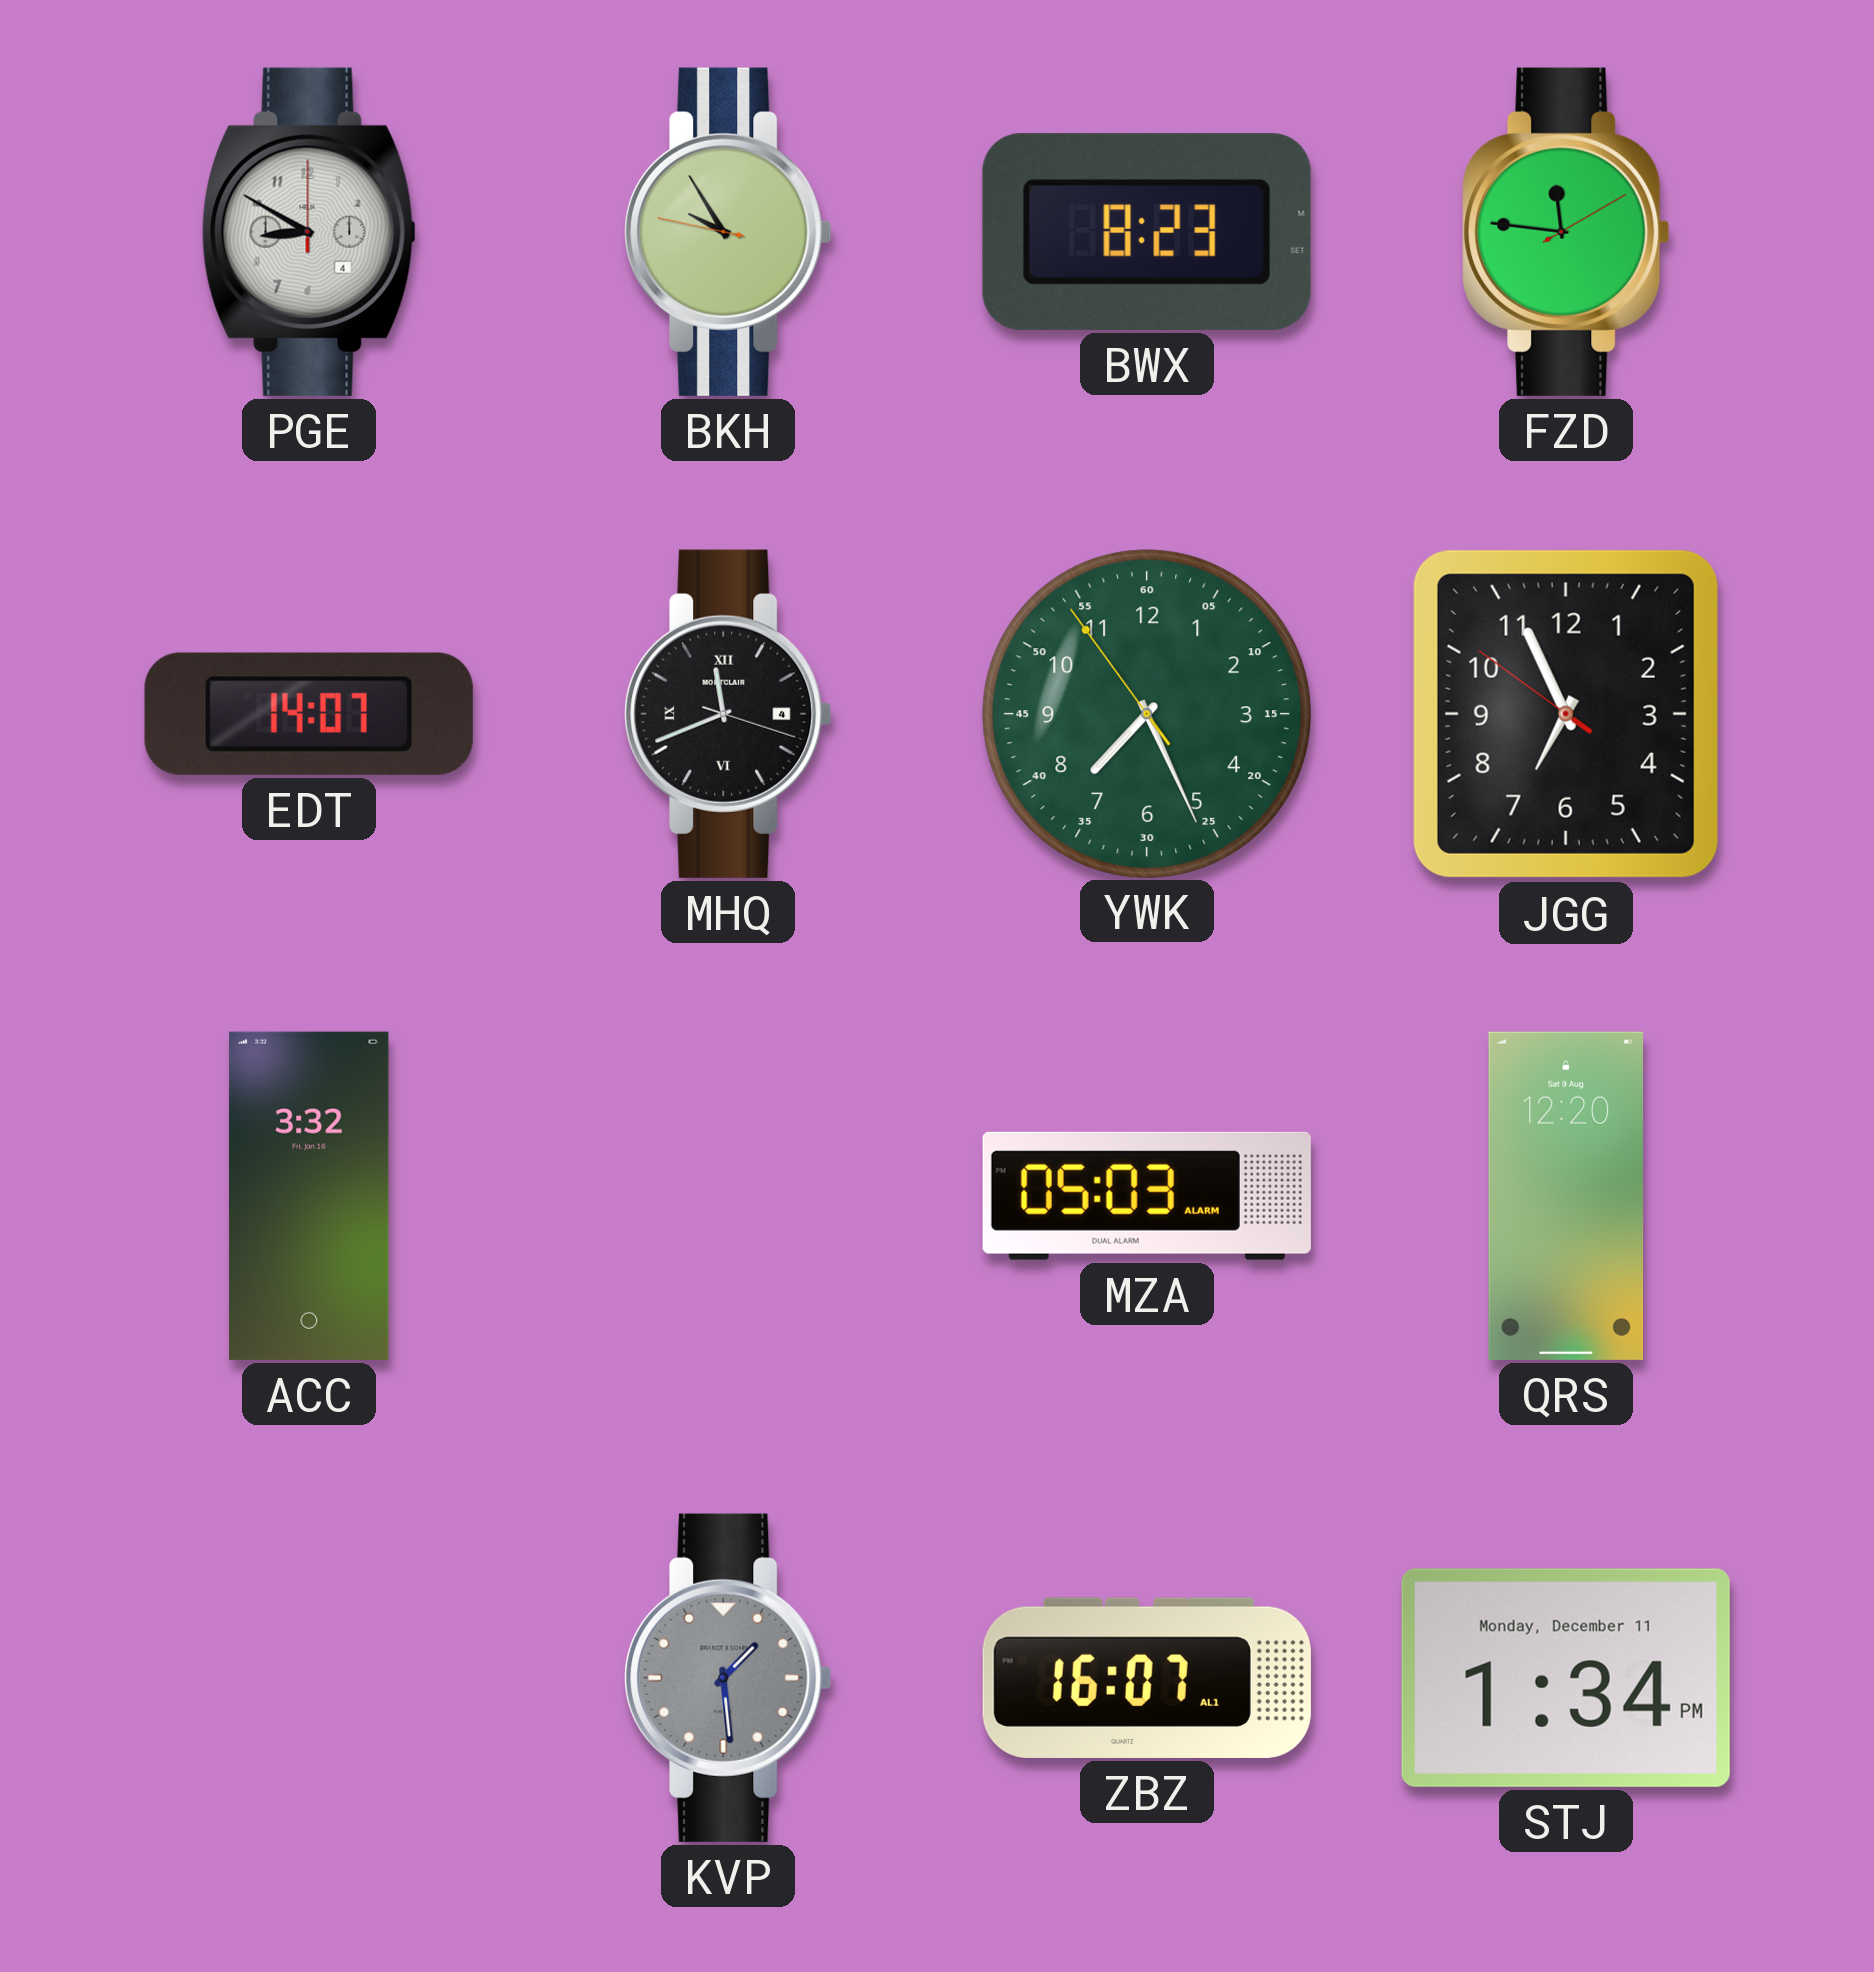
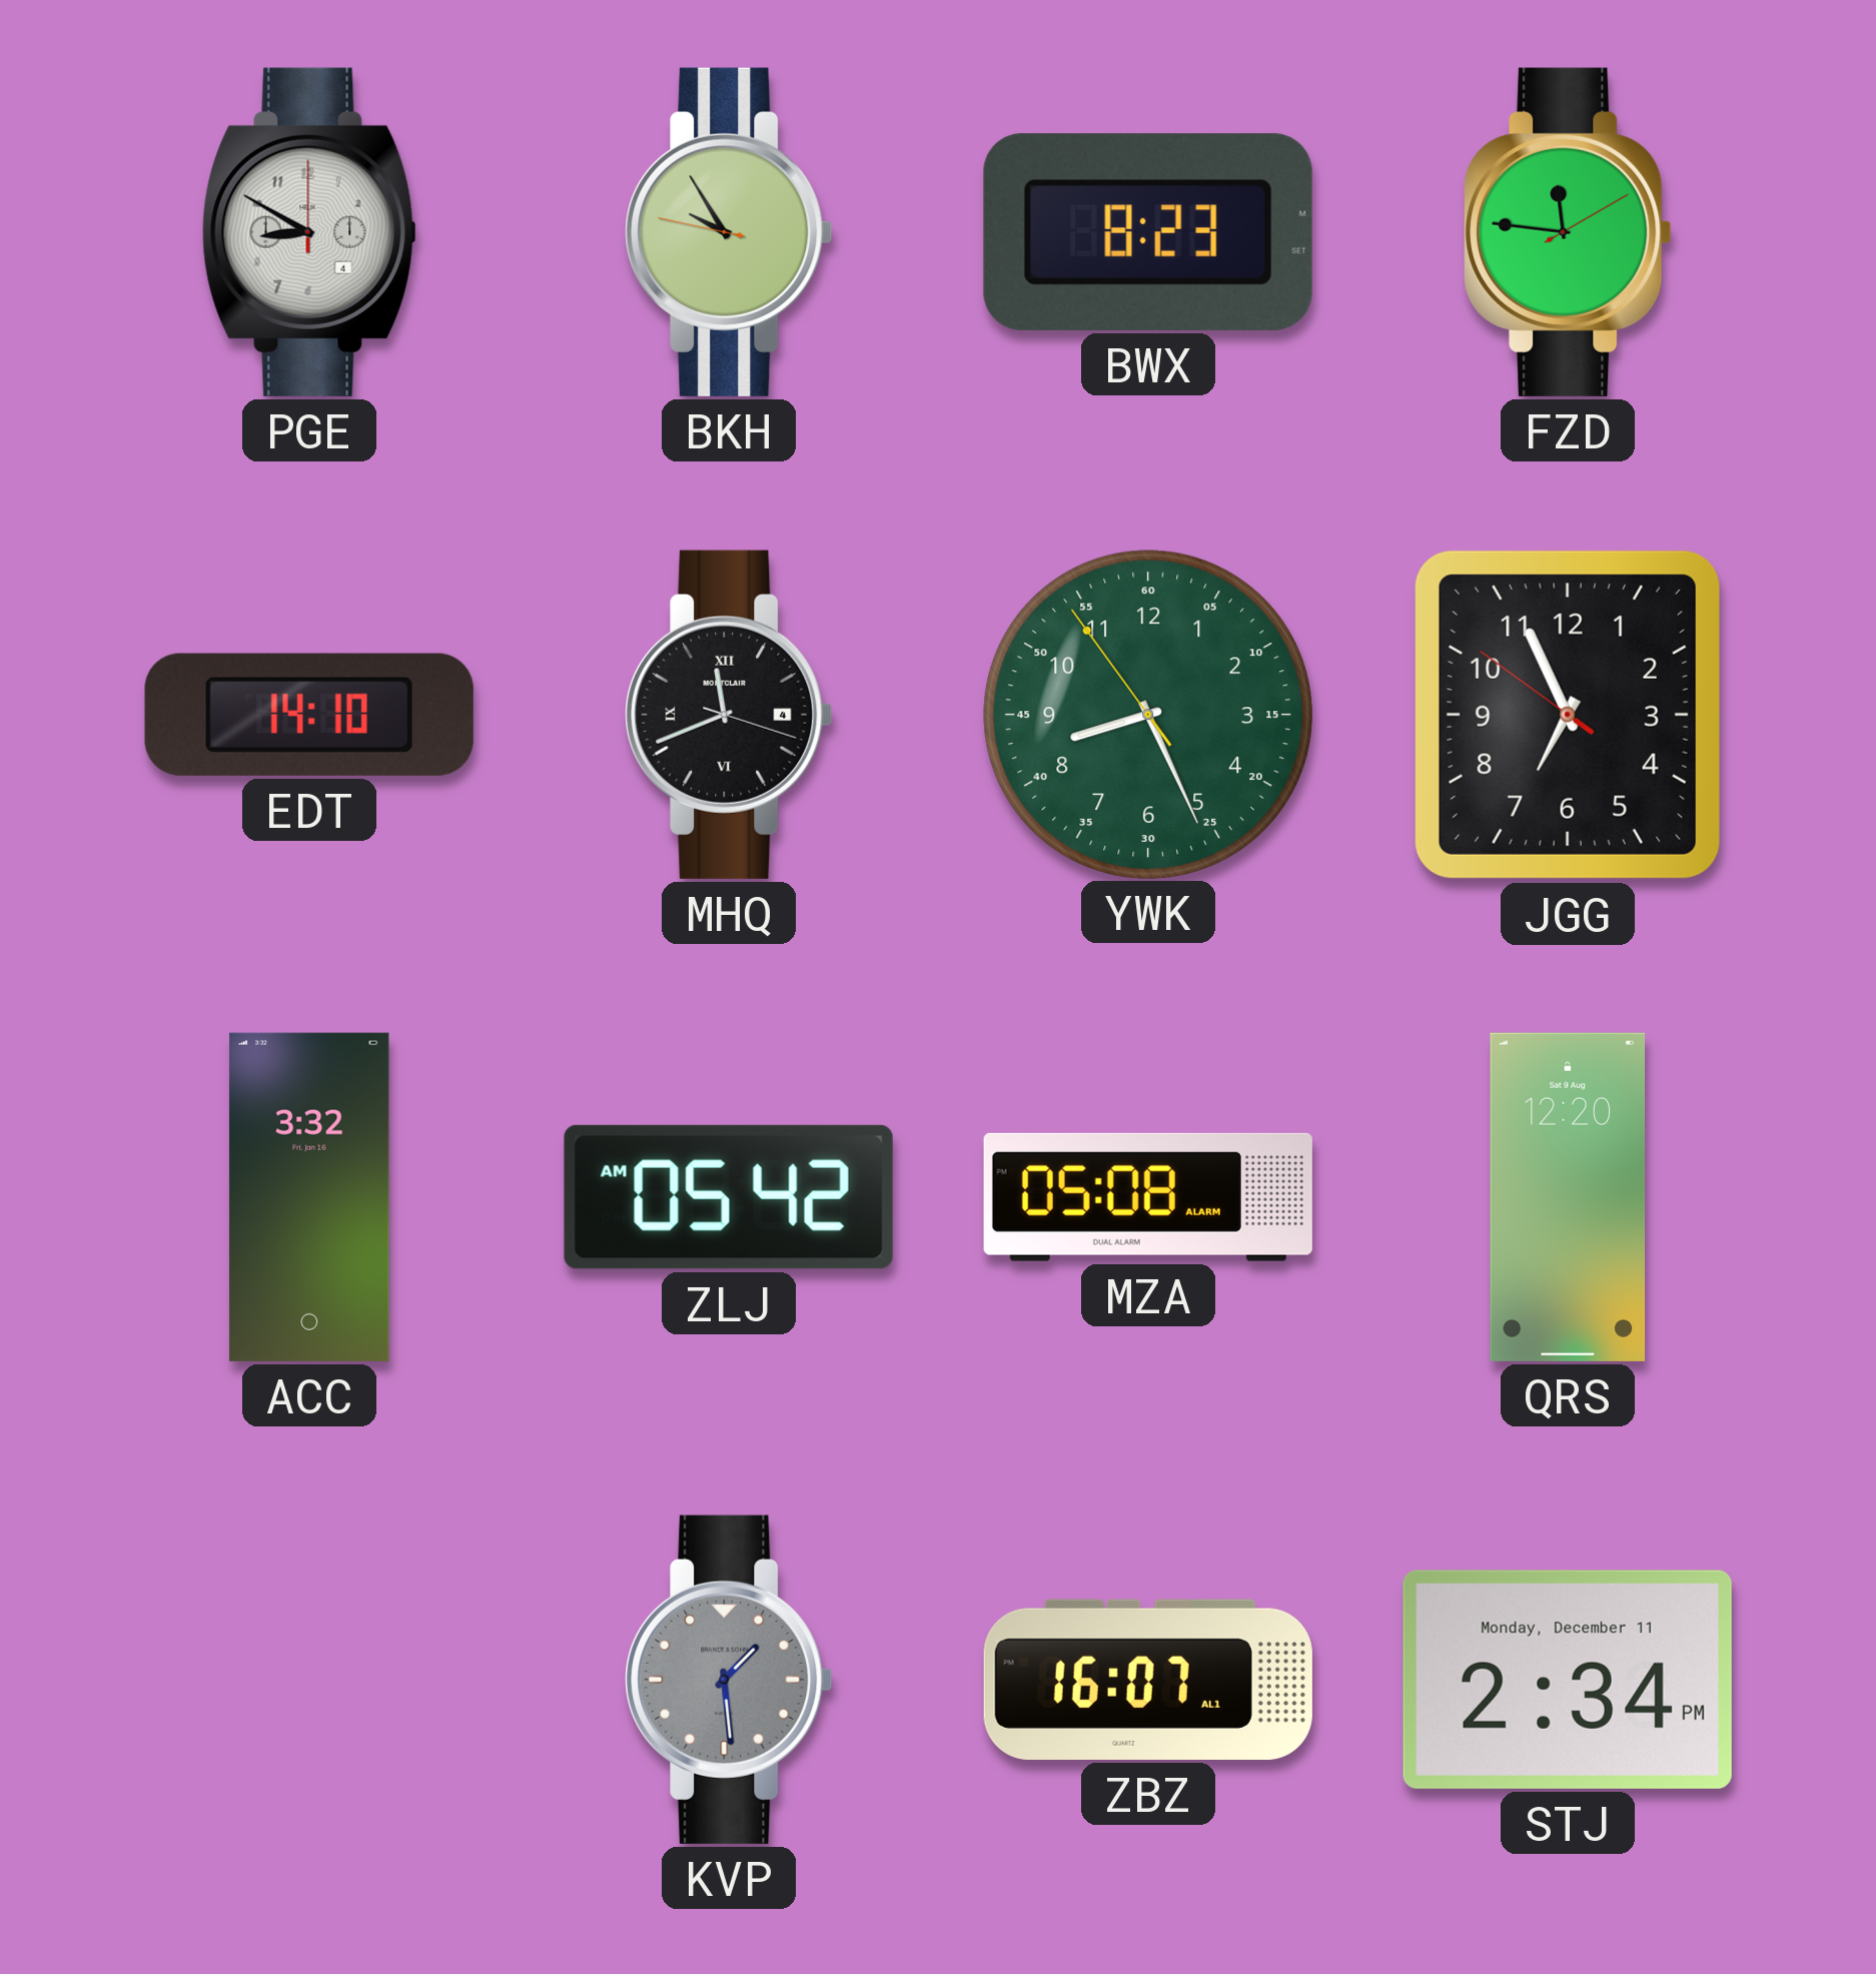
EDT: 14:07 -> 14:10 (309, 715)
YWK: 7:25 -> 8:25 (1147, 714)
ZLJ: none -> 05:42 (729, 1197)
MZA: 05:03 -> 05:08 (1148, 1197)
STJ: 1:34 -> 2:34 (1568, 1680)
